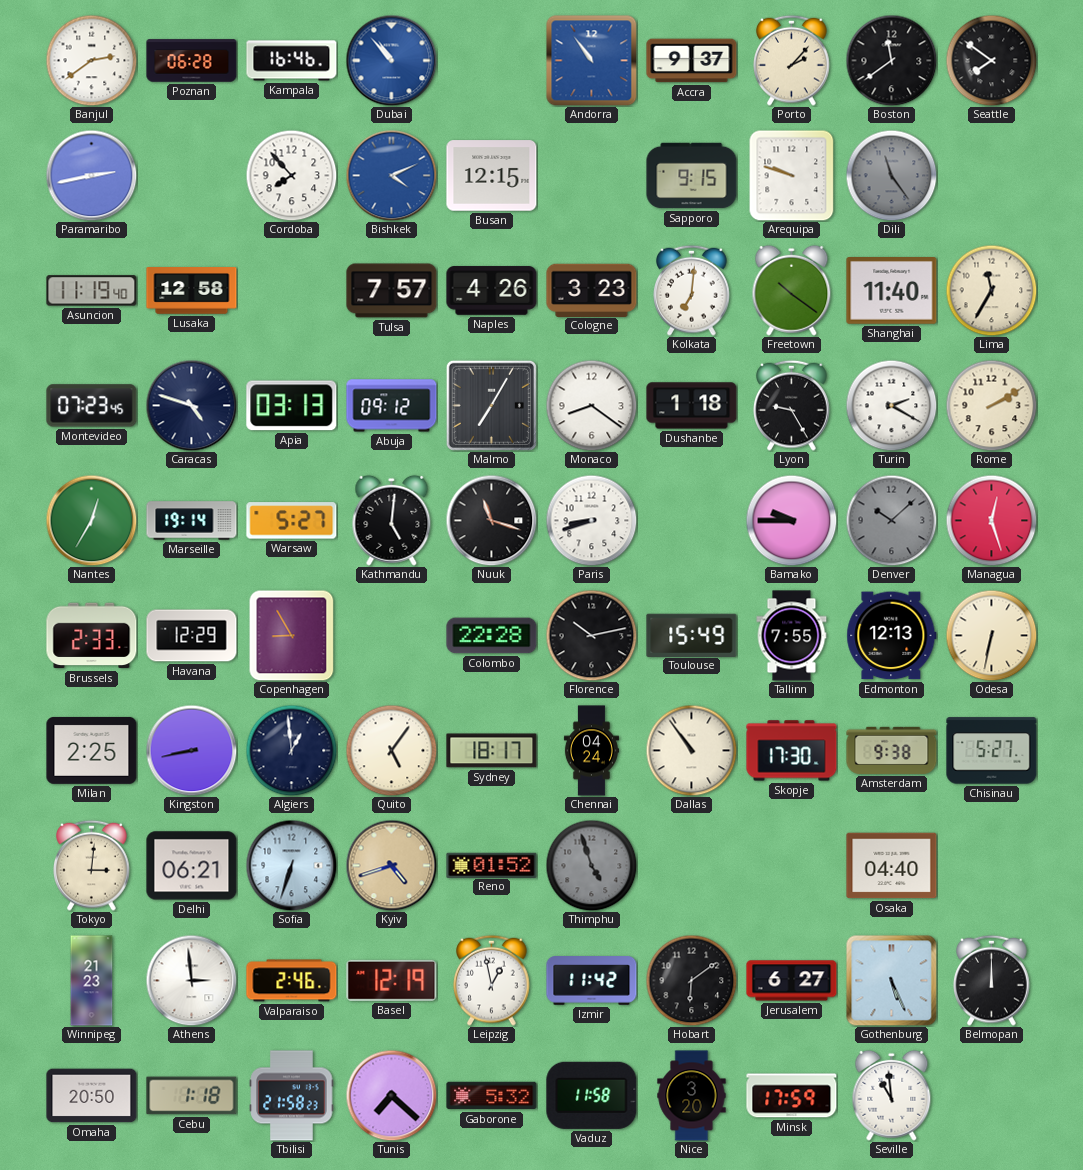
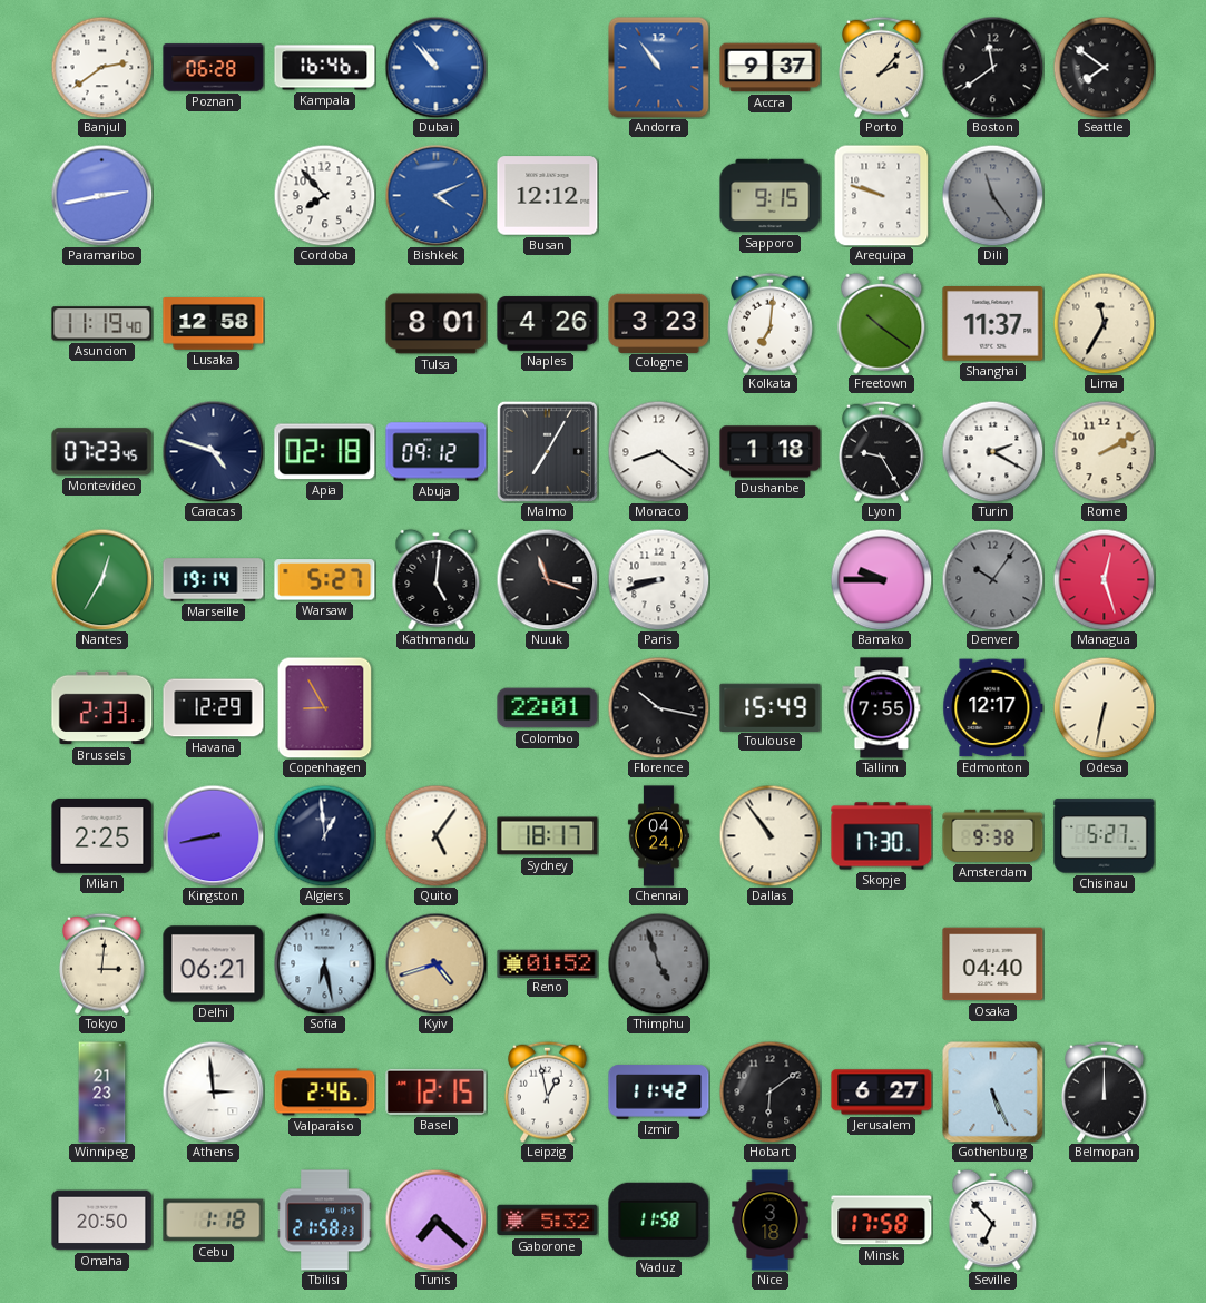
Busan: 12:15 -> 12:12 (548, 196)
Tulsa: 7:57 -> 8:01 (437, 324)
Shanghai: 11:40 -> 11:37 (993, 324)
Apia: 03:13 -> 02:18 (325, 452)
Denver: 10:08 -> 10:06 (992, 579)
Colombo: 22:28 -> 22:01 (548, 708)
Florence: 10:13 -> 10:17 (658, 707)
Edmonton: 12:13 -> 12:17 (993, 708)
Sofia: 6:33 -> 6:28 (324, 963)
Basel: 12:19 -> 12:15 (437, 1091)
Nice: 3:20 -> 3:18 (771, 1221)
Minsk: 17:59 -> 17:58 (882, 1221)
Seville: 10:59 -> 6:53 (993, 1219)
